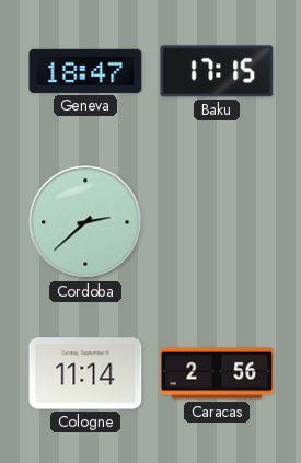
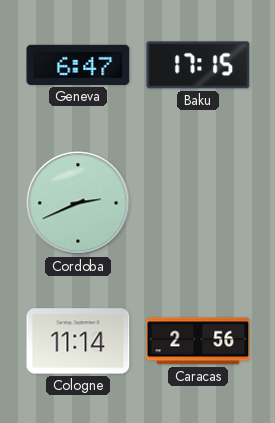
Geneva: 18:47 -> 6:47 (78, 65)
Cordoba: 2:38 -> 2:41 (78, 203)
